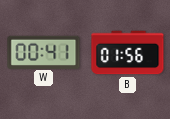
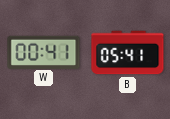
B: 01:56 -> 05:41 (128, 53)
